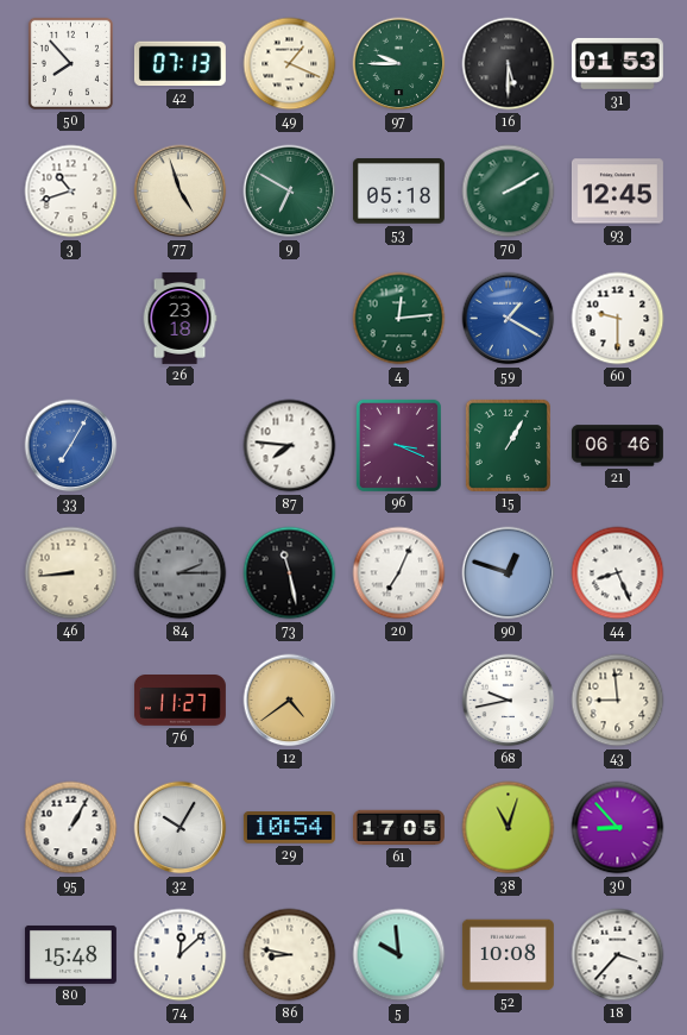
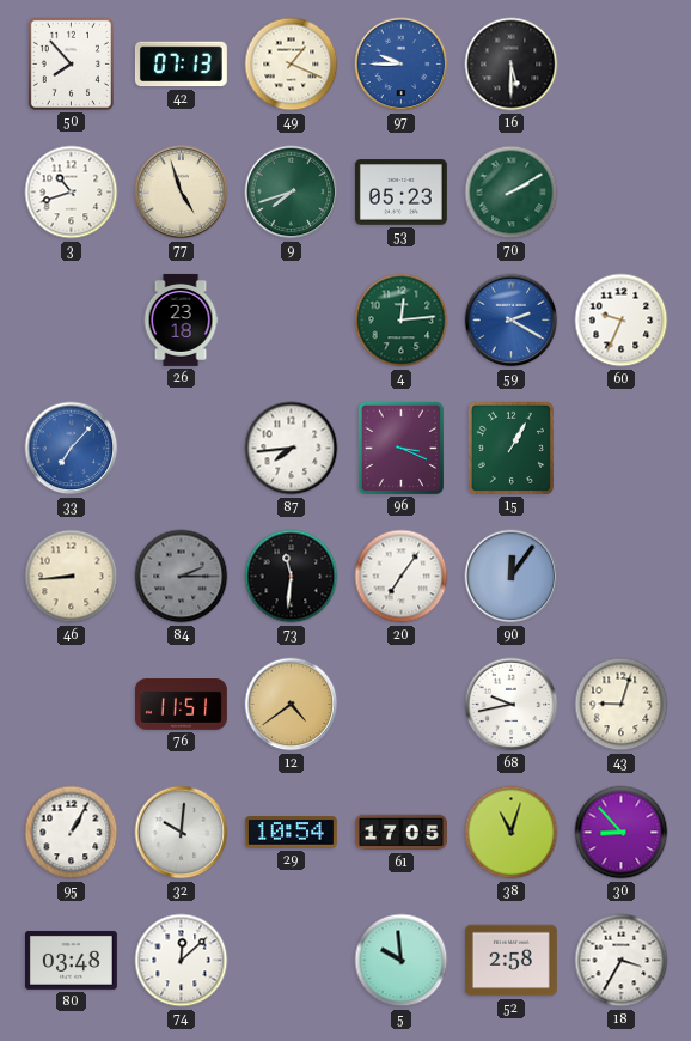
97 dial: green -> blue (402, 65)
31: 01:53 -> none (617, 63)
9: 6:50 -> 7:42 (292, 193)
53: 05:18 -> 05:23 (400, 193)
93: 12:45 -> none (617, 192)
59: 1:20 -> 2:20 (512, 321)
60: 9:30 -> 9:34 (622, 321)
33: 7:05 -> 7:07 (72, 449)
87: 7:46 -> 7:44 (292, 449)
21: 06:46 -> none (617, 446)
73: 11:28 -> 11:31 (292, 577)
20: 7:04 -> 7:06 (402, 577)
90: 12:48 -> 12:06 (512, 577)
44: 8:26 -> none (618, 573)
76: 11:27 -> 11:51 (181, 705)
43: 8:59 -> 9:03 (622, 705)
32: 10:05 -> 10:01 (182, 833)
80: 15:48 -> 03:48 (71, 960)
86: 8:47 -> none (290, 955)
52: 10:08 -> 2:58 (510, 961)
18: 3:37 -> 3:35 (622, 961)
